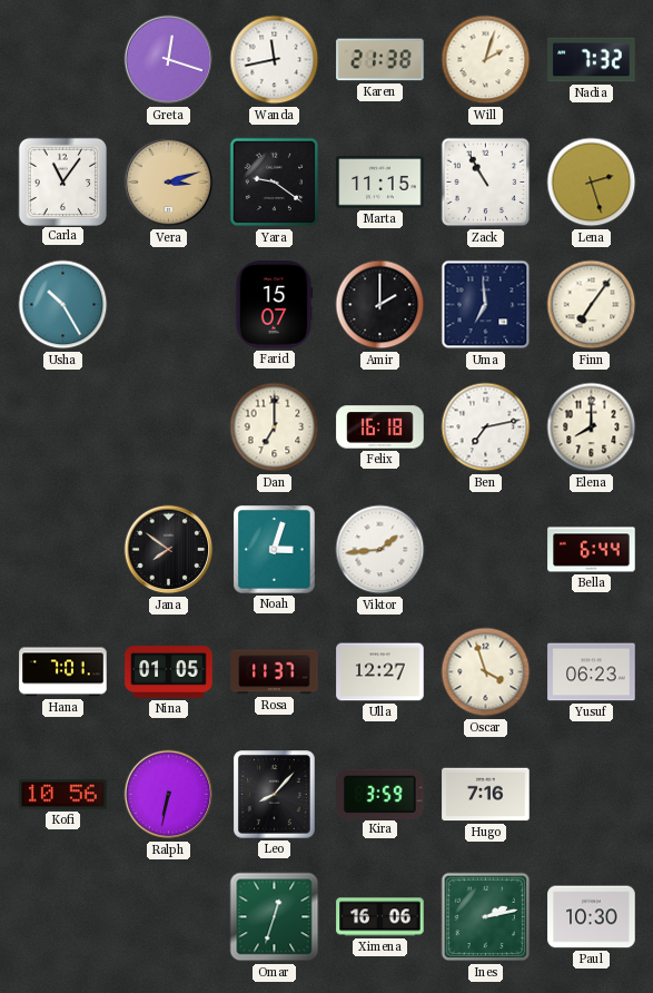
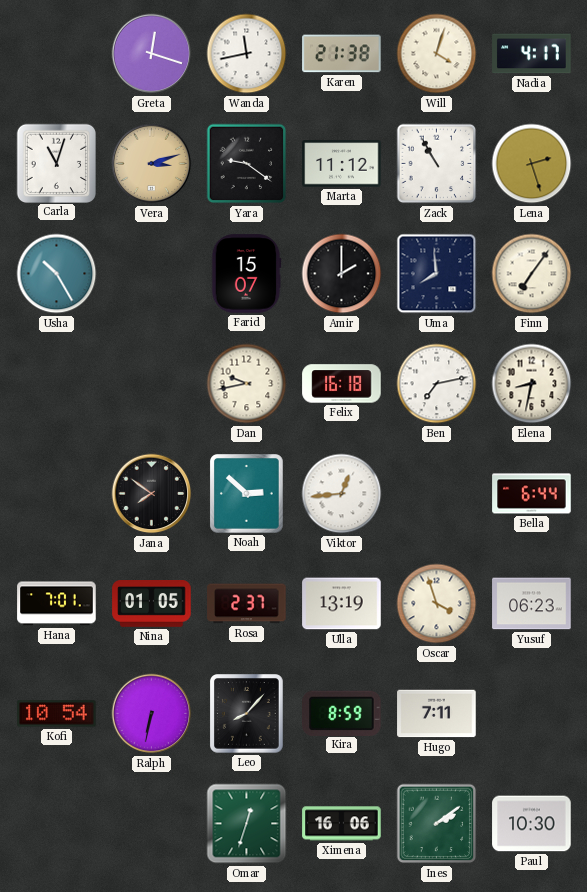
Will: 2:03 -> 4:03 (437, 54)
Nadia: 7:32 -> 4:17 (532, 54)
Carla: 11:06 -> 11:03 (56, 163)
Marta: 11:15 -> 11:12 (342, 164)
Uma: 6:59 -> 7:59 (437, 274)
Dan: 7:00 -> 9:43 (247, 384)
Elena: 8:00 -> 8:32 (532, 384)
Noah: 3:03 -> 2:52 (247, 494)
Viktor: 1:44 -> 12:44 (342, 494)
Rosa: 11:37 -> 2:37 (247, 604)
Ulla: 12:27 -> 13:19 (342, 604)
Kofi: 10:56 -> 10:54 (57, 714)
Kira: 3:59 -> 8:59 (342, 713)
Hugo: 7:16 -> 7:11 (437, 714)
Ines: 2:13 -> 2:09 (437, 824)
